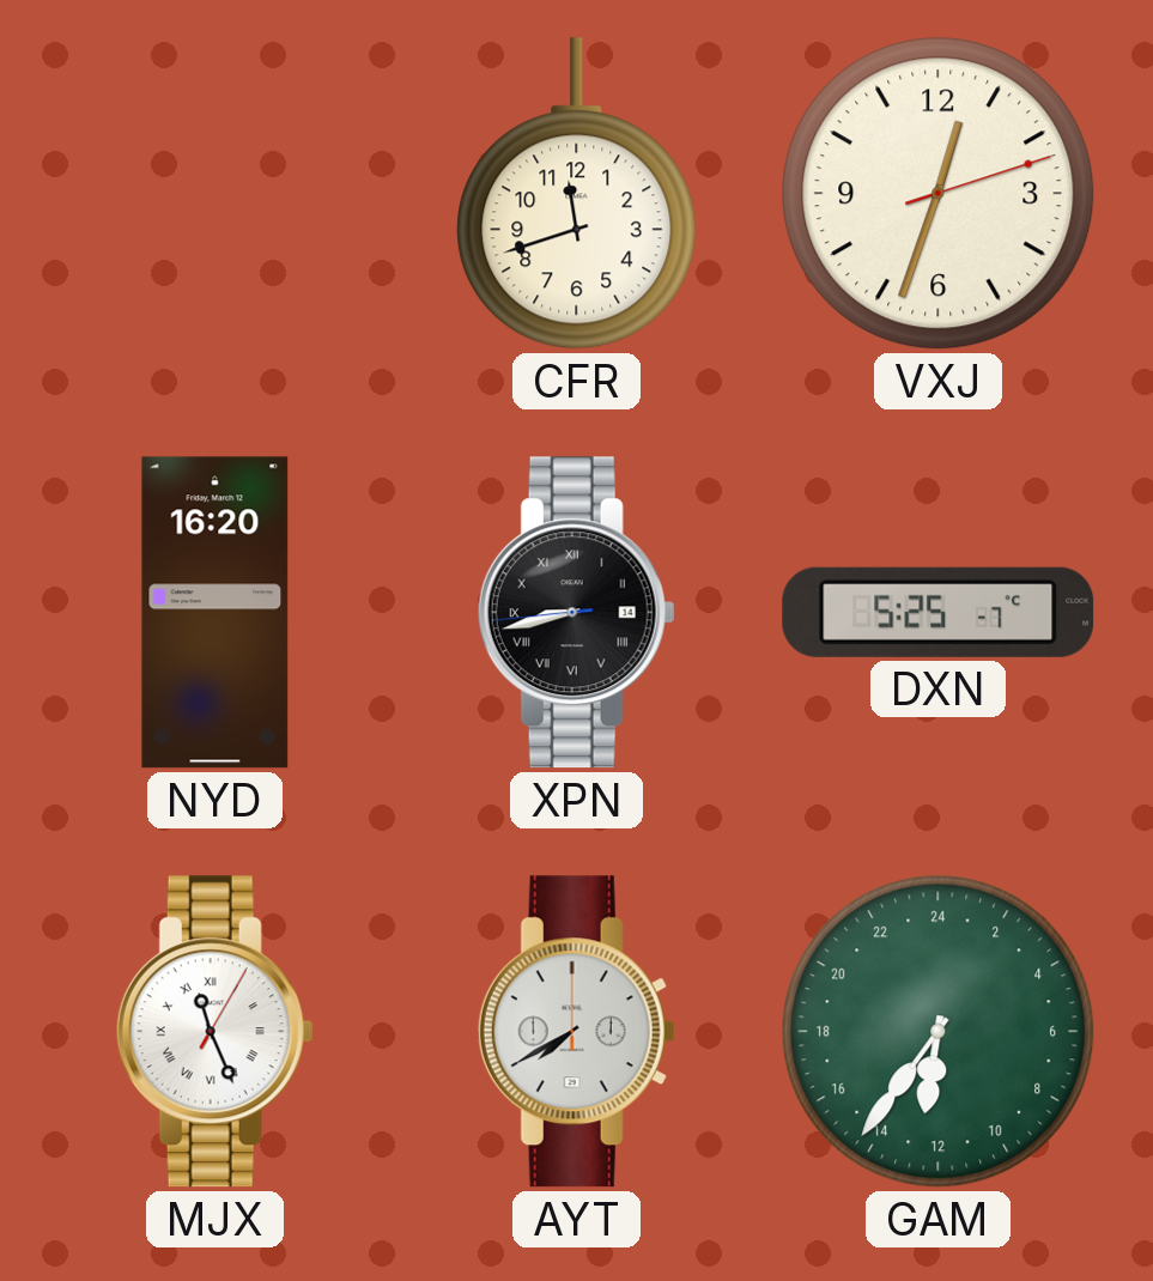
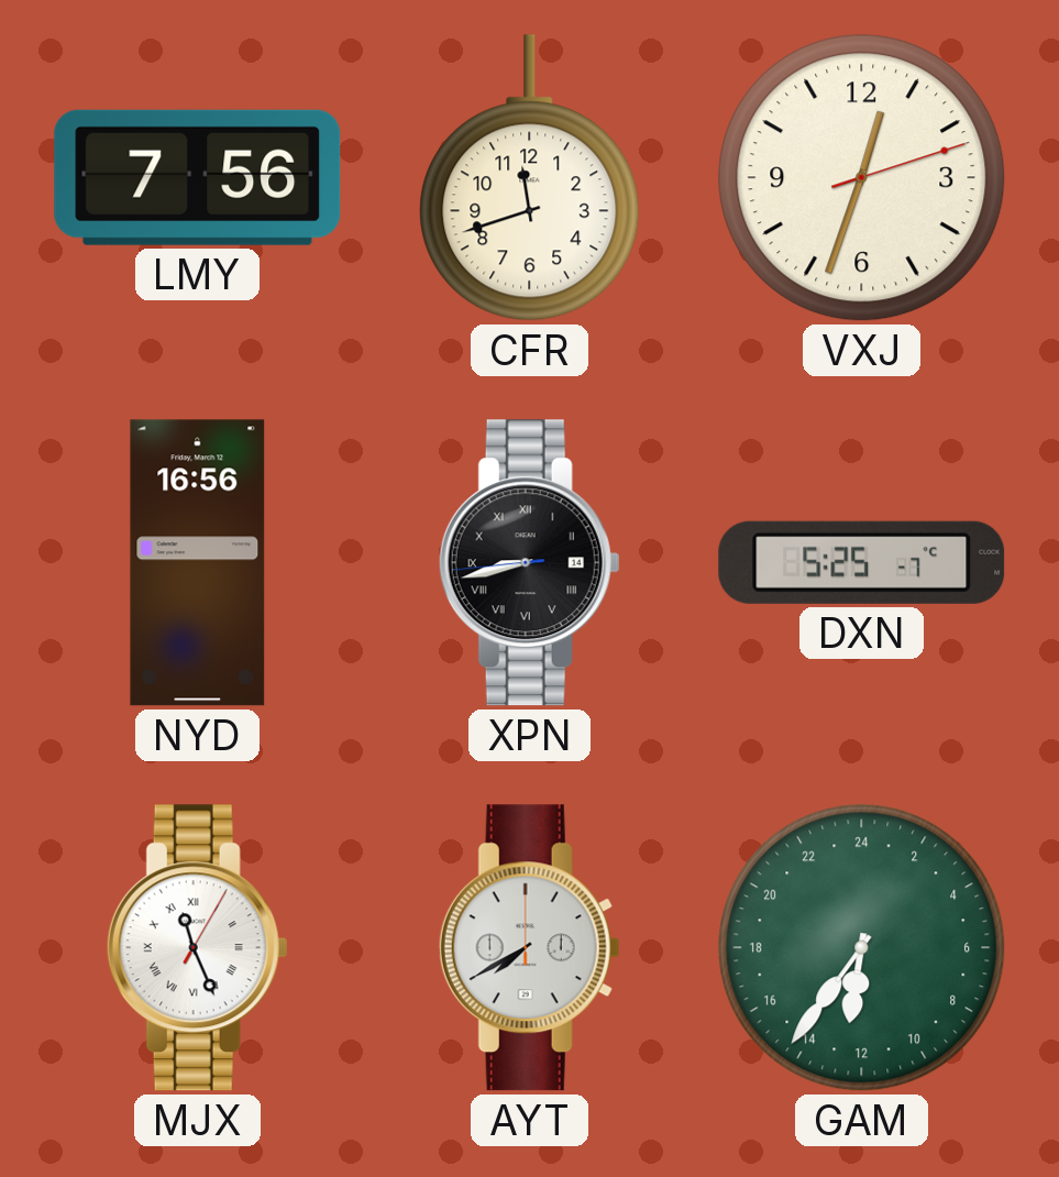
LMY: none -> 7:56 (198, 177)
NYD: 16:20 -> 16:56 (198, 563)
